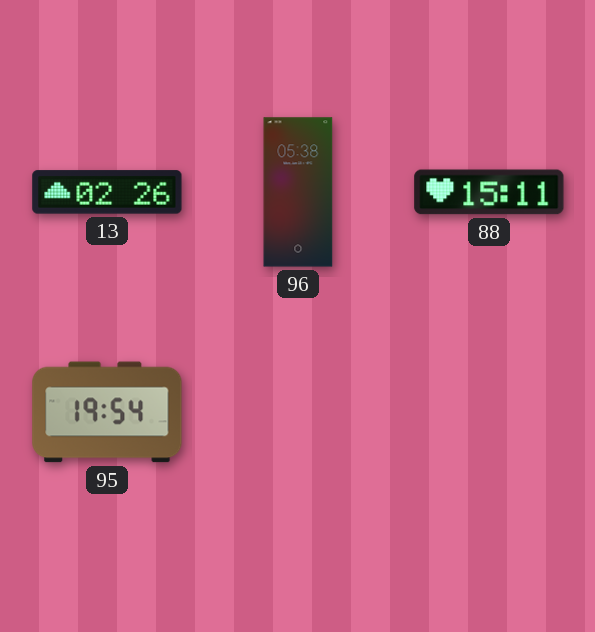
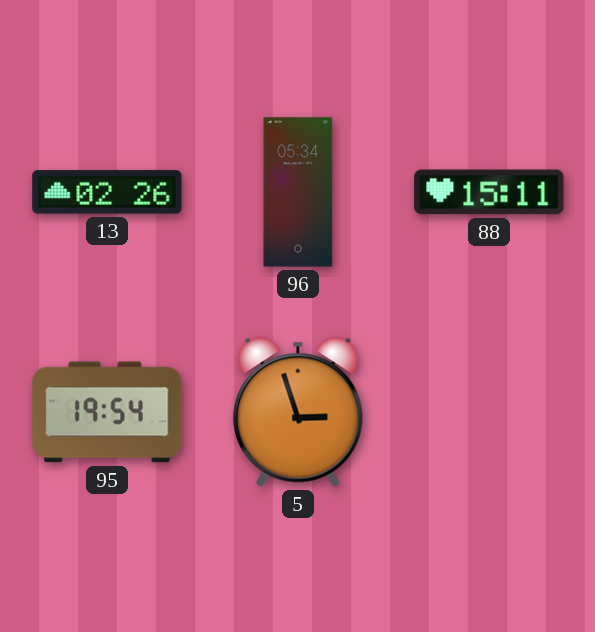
96: 05:38 -> 05:34 (298, 192)
5: none -> 2:57 (298, 412)
